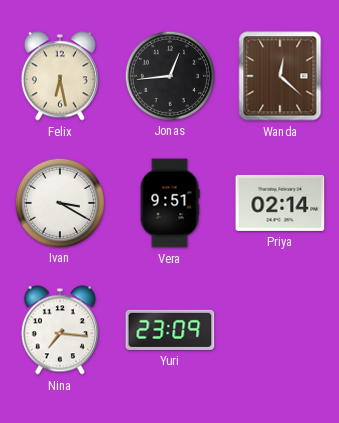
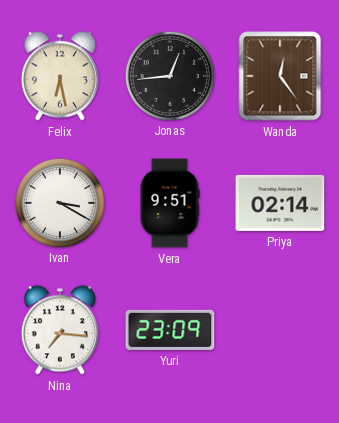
Wanda: 12:22 -> 12:24 (280, 76)
